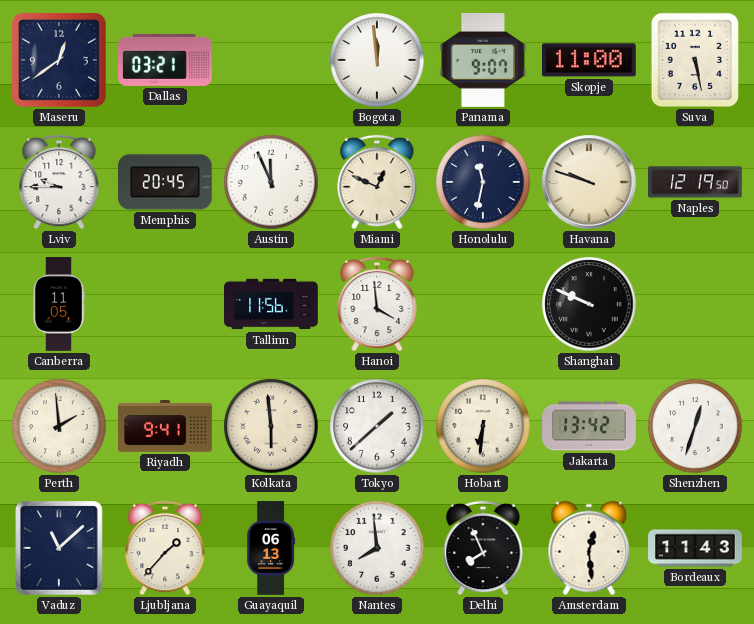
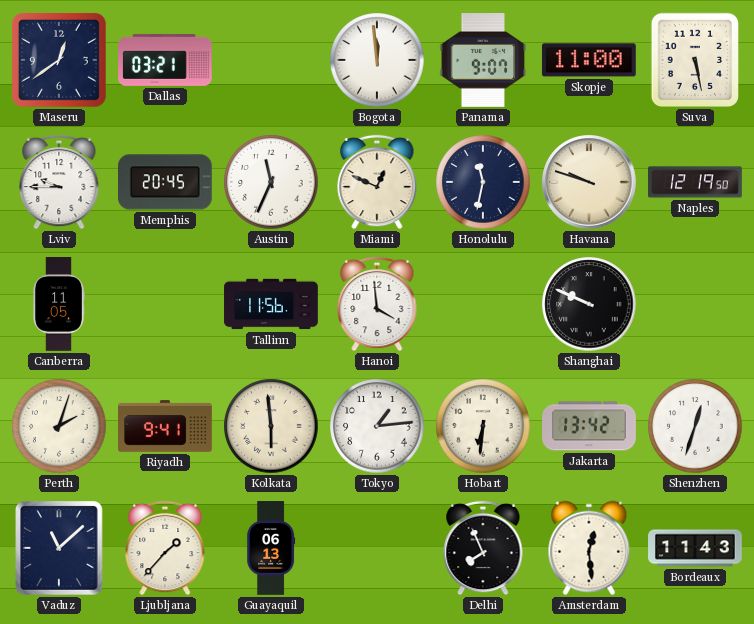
Austin: 11:56 -> 11:34 (271, 182)
Perth: 1:59 -> 2:03 (59, 426)
Tokyo: 1:38 -> 1:14 (377, 426)
Nantes: 7:59 -> none (377, 548)
